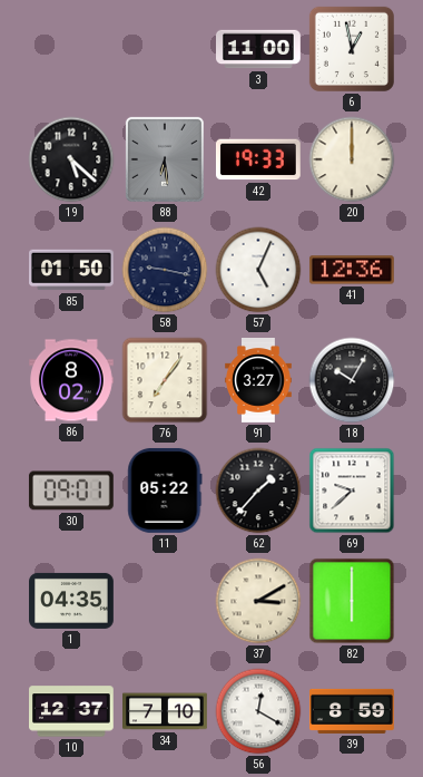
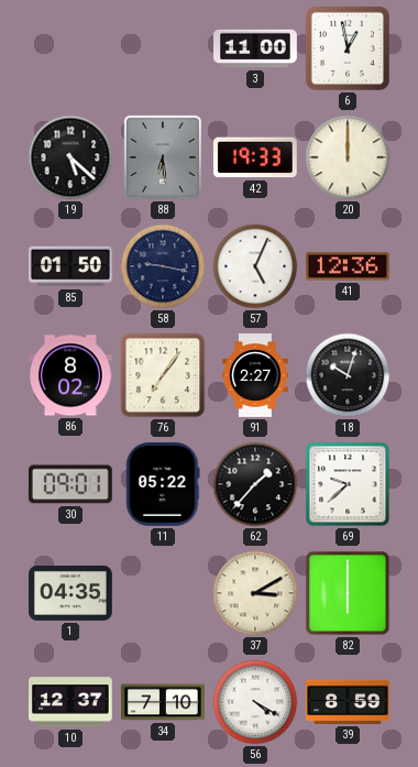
91: 3:27 -> 2:27 (255, 375)
18: 10:05 -> 10:03 (348, 375)
56: 12:20 -> 4:20 (255, 702)
